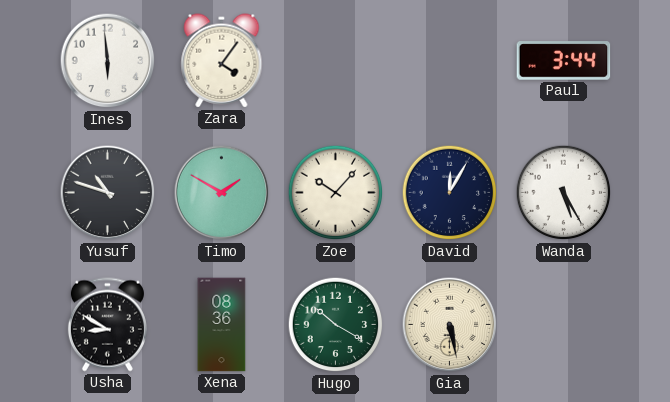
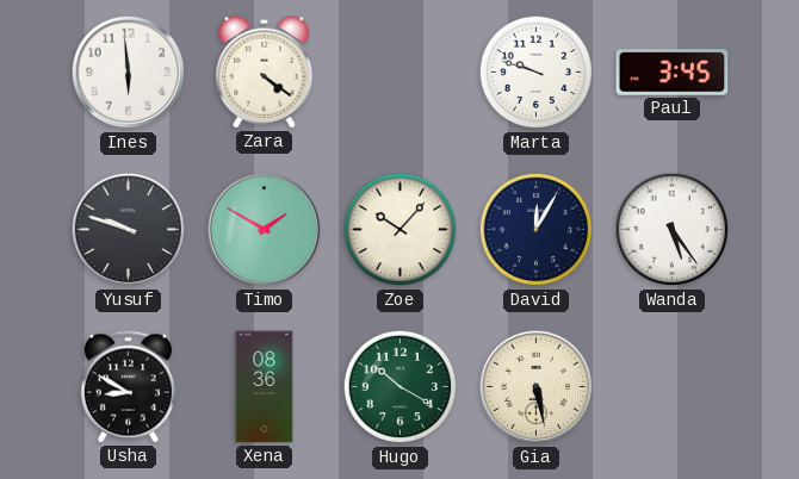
Zara: 4:06 -> 4:21 (265, 73)
Marta: none -> 9:48 (537, 73)
Paul: 3:44 -> 3:45 (673, 73)
Yusuf: 10:48 -> 9:48 (129, 230)
Wanda: 5:25 -> 5:24 (673, 230)
